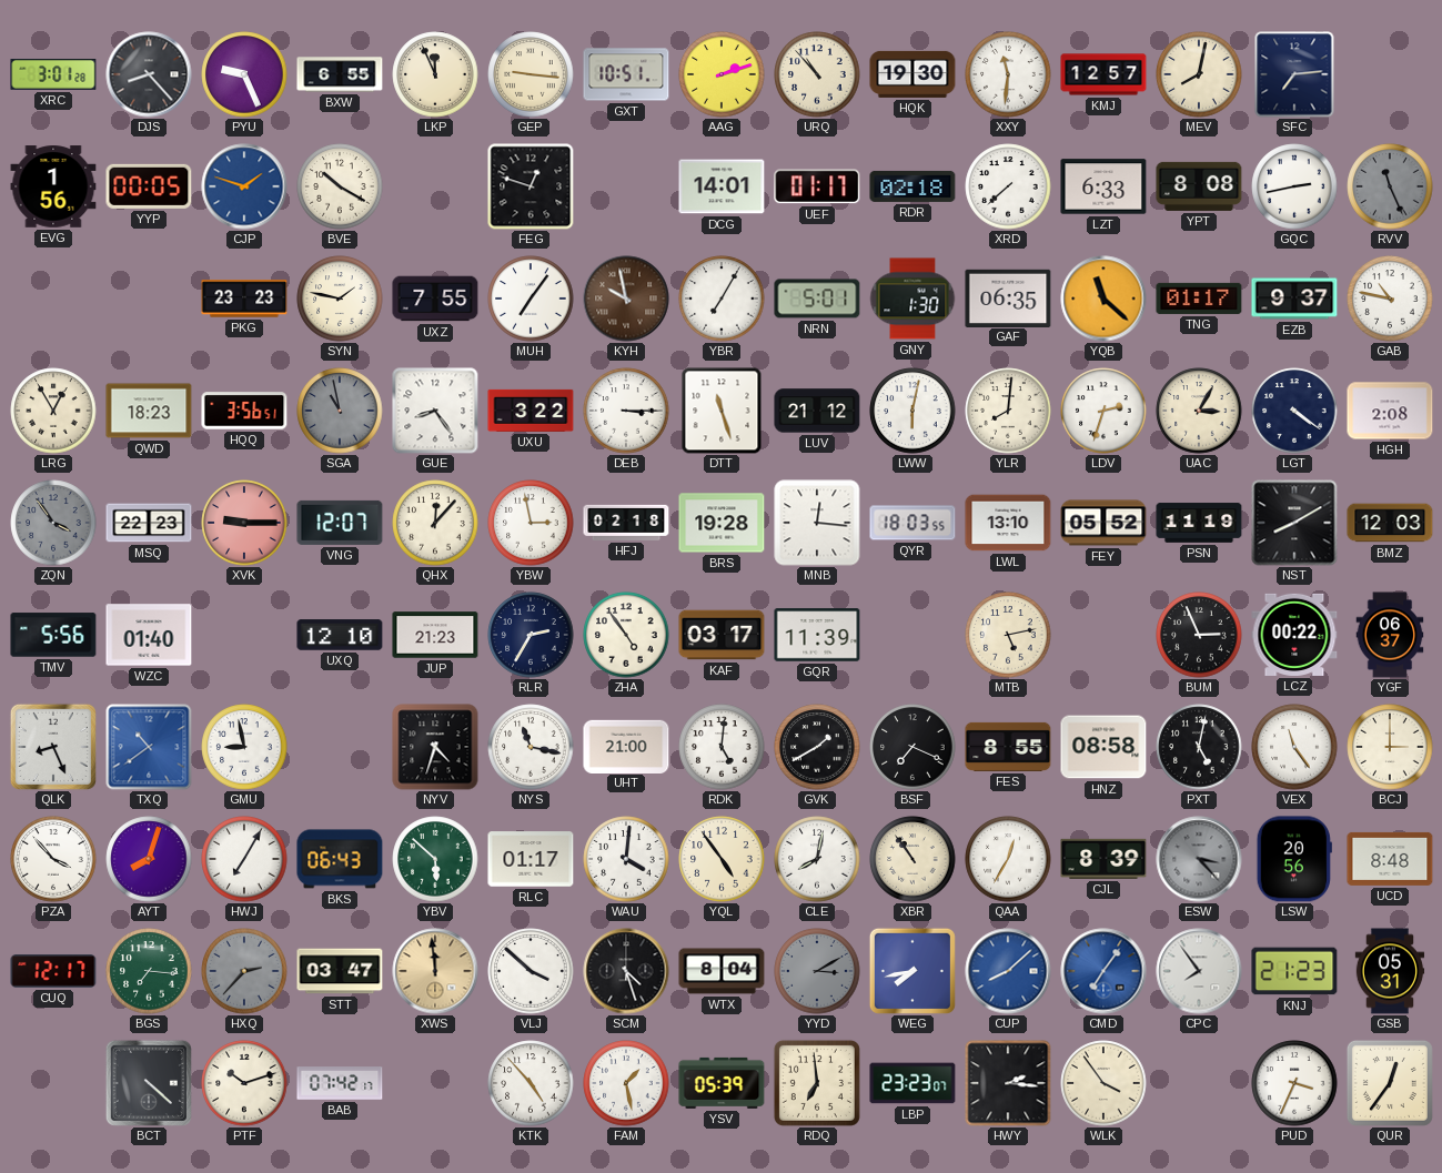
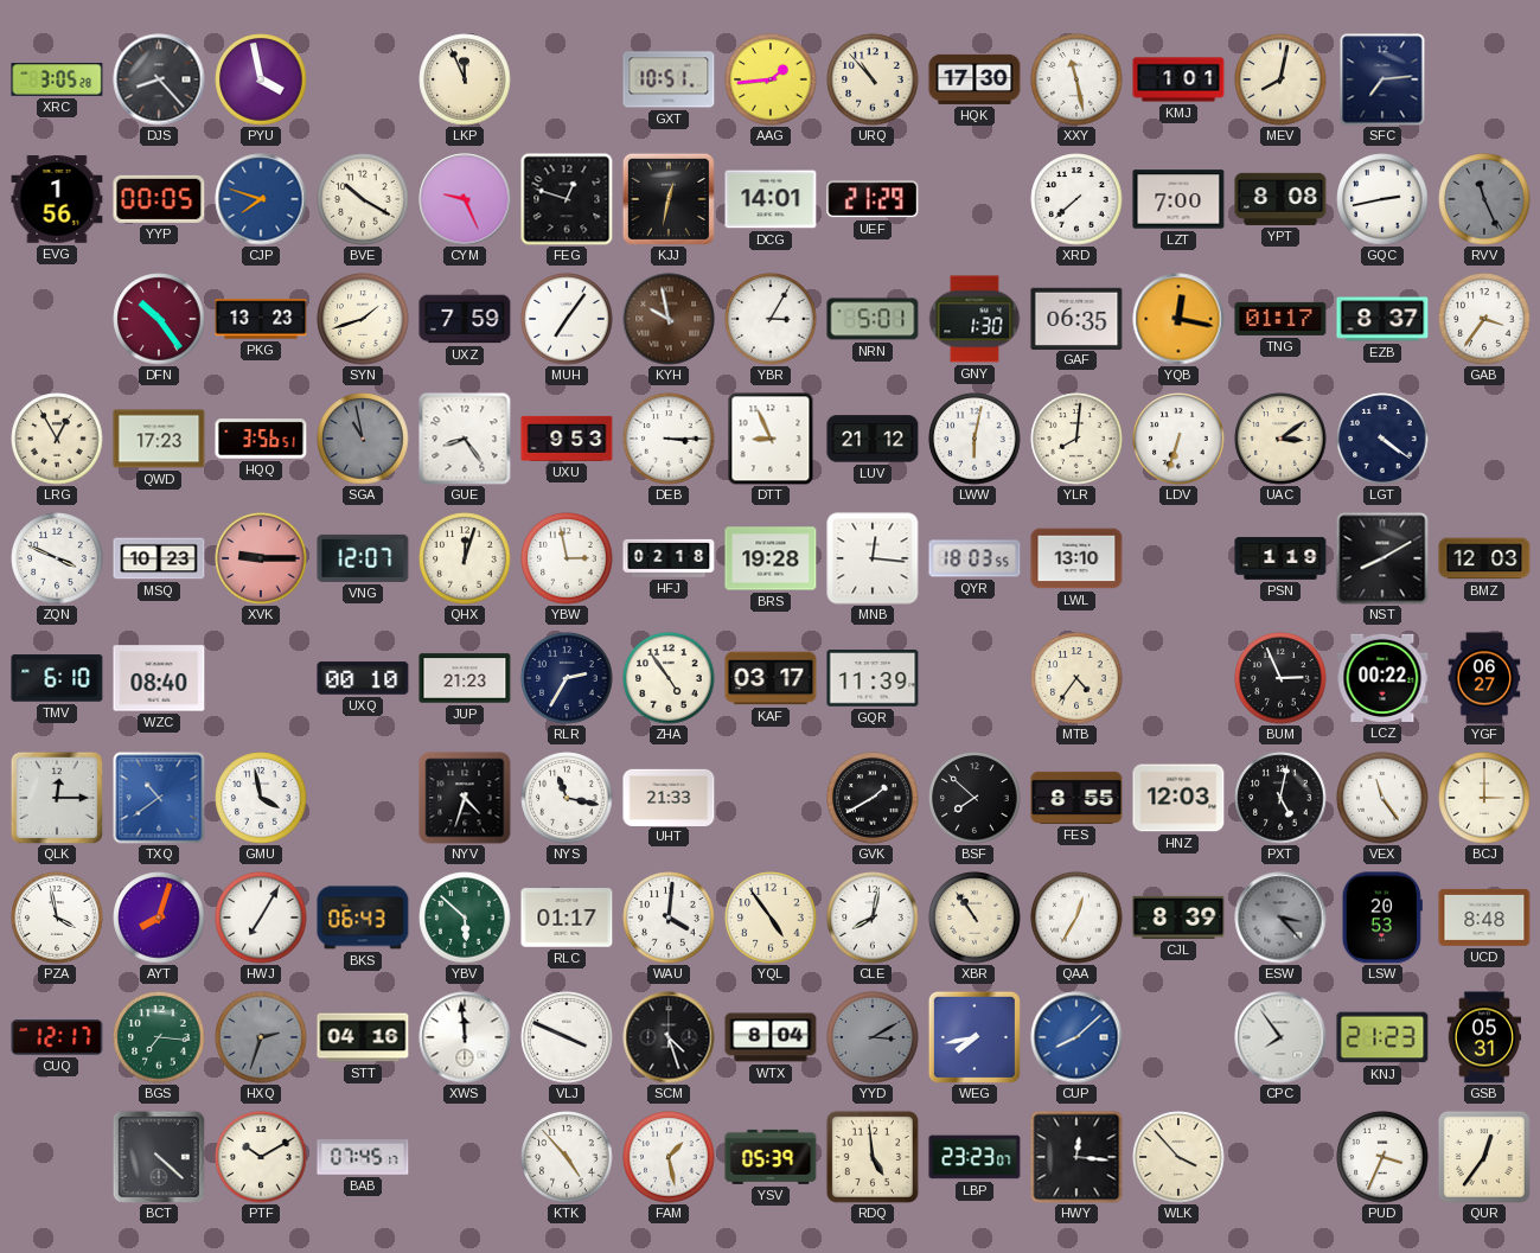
XRC: 3:01 -> 3:05 (57, 79)
PYU: 9:26 -> 3:58 (261, 79)
BXW: 6:55 -> none (340, 74)
GEP: 9:16 -> none (531, 74)
AAG: 2:12 -> 1:44 (771, 79)
HQK: 19:30 -> 17:30 (975, 79)
XXY: 11:31 -> 11:28 (1076, 79)
KMJ: 12:57 -> 1:01 (1178, 79)
CJP: 1:48 -> 7:48 (261, 199)
CYM: none -> 9:26 (465, 199)
KJJ: none -> 12:32 (669, 199)
UEF: 01:17 -> 21:29 (873, 199)
RDR: 02:18 -> none (912, 186)
LZT: 6:33 -> 7:00 (1178, 199)
DFN: none -> 10:24 (159, 319)
PKG: 23:23 -> 13:23 (261, 319)
SYN: 1:47 -> 1:42 (363, 319)
UXZ: 7:55 -> 7:59 (465, 319)
YBR: 7:05 -> 3:05 (771, 319)
YQB: 11:22 -> 12:17 (1178, 319)
EZB: 9:37 -> 8:37 (1382, 319)
GAB: 10:47 -> 3:36 (1484, 319)
QWD: 18:23 -> 17:23 (159, 439)
UXU: 3:22 -> 9:53 (567, 439)
DTT: 11:27 -> 8:56 (771, 439)
LDV: 2:33 -> 6:33 (1178, 439)
UAC: 3:05 -> 3:09 (1280, 439)
HGH: 2:08 -> none (1390, 411)
ZQN: 3:54 -> 3:49 (57, 558)
ZQN dial: grey -> white (57, 558)
MSQ: 22:23 -> 10:23 (159, 558)
QHX: 12:07 -> 12:03 (465, 558)
FEY: 05:52 -> none (1103, 523)
PSN: 11:19 -> 1:19 (1280, 558)
TMV: 5:56 -> 6:10 (57, 678)
WZC: 01:40 -> 08:40 (159, 678)
UXQ: 12:10 -> 00:10 (363, 678)
MTB: 5:13 -> 4:36 (1076, 678)
YGF: 06:37 -> 06:27 (1484, 678)
QLK: 8:26 -> 12:15 (57, 798)
GMU: 8:58 -> 3:58 (261, 798)
UHT: 21:00 -> 21:33 (669, 797)
RDK: 5:01 -> none (722, 747)
BSF: 7:19 -> 7:52 (975, 798)
HNZ: 08:58 -> 12:03 (1178, 798)
PZA: 3:53 -> 3:58 (57, 918)
LSW: 20:56 -> 20:53 (1382, 918)
HXQ: 2:37 -> 2:33 (261, 1037)
STT: 03:47 -> 04:16 (363, 1037)
XWS dial: champagne -> white (465, 1037)
VLJ: 3:52 -> 3:49 (567, 1037)
CMD: 7:06 -> none (1103, 971)
PTF: 10:12 -> 10:10 (261, 1157)
BAB: 07:42 -> 07:45 (363, 1158)
RDQ: 6:59 -> 4:59 (873, 1157)
HWY: 2:16 -> 12:16 (1076, 1157)
WLK: 3:54 -> 3:53 (1178, 1157)
